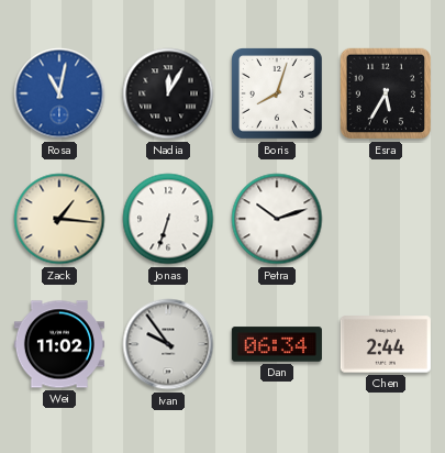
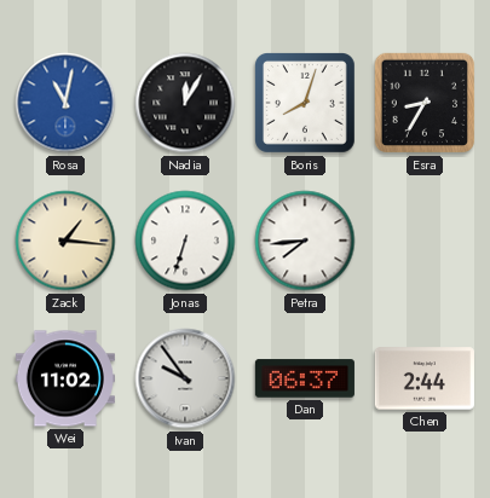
Esra: 5:35 -> 8:35 (425, 103)
Petra: 10:12 -> 7:44 (305, 241)
Dan: 06:34 -> 06:37 (305, 378)
